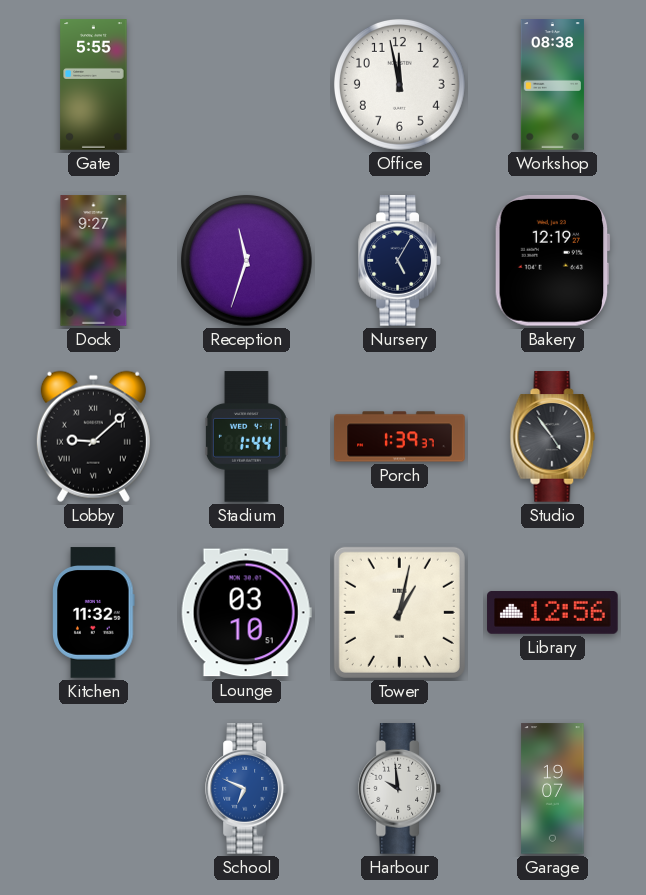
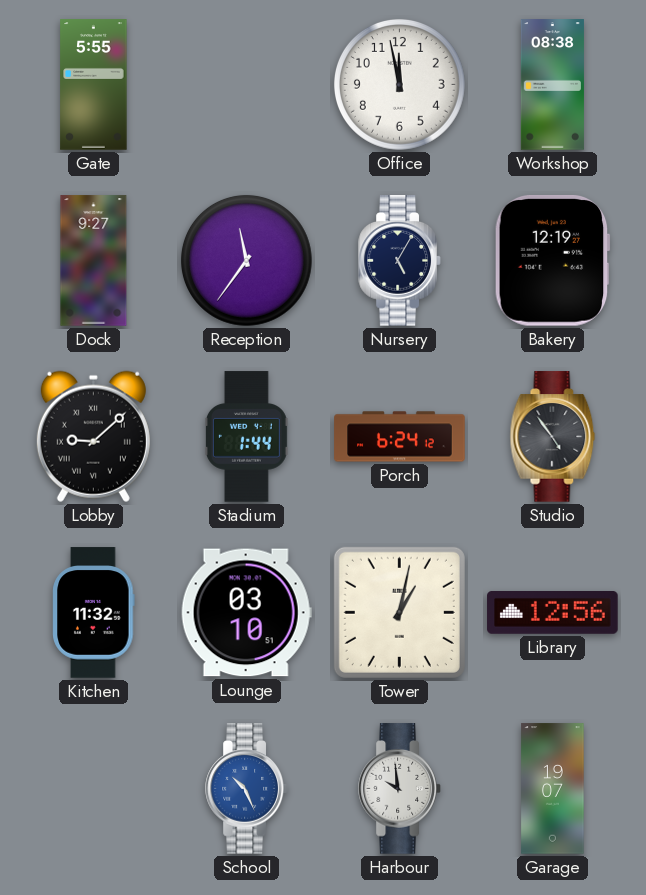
Reception: 11:33 -> 11:36 (246, 260)
Porch: 1:39 -> 6:24 (400, 437)
School: 6:49 -> 10:26 (247, 789)
